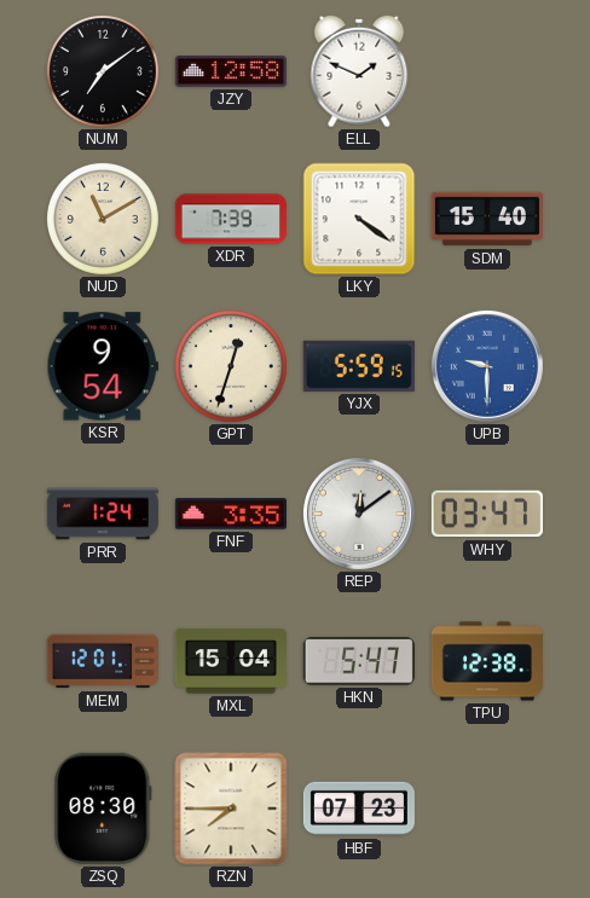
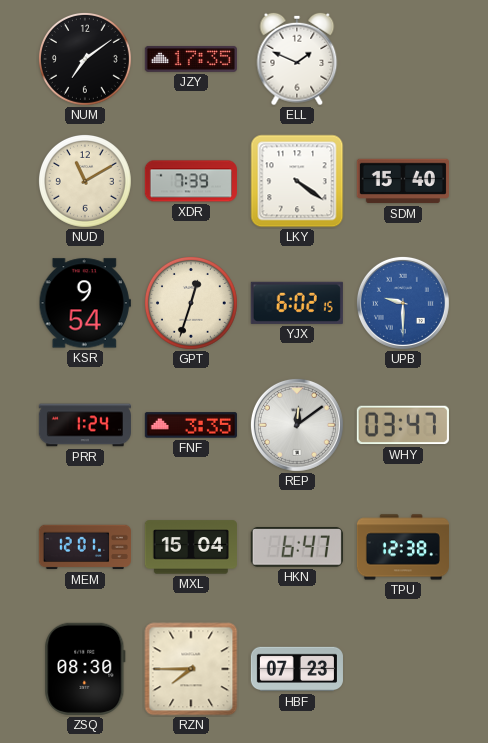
JZY: 12:58 -> 17:35 (191, 59)
YJX: 5:59 -> 6:02 (297, 303)
HKN: 5:47 -> 6:47 (297, 547)
